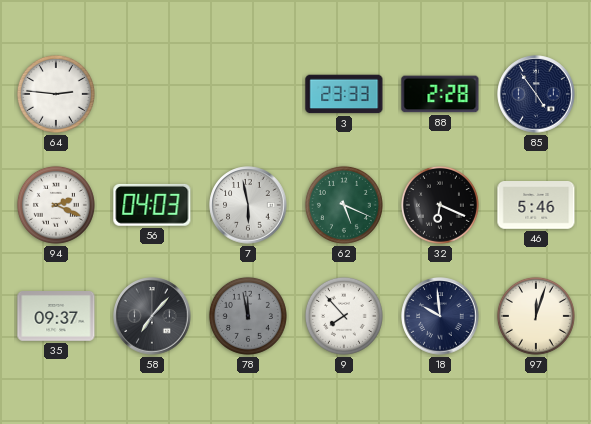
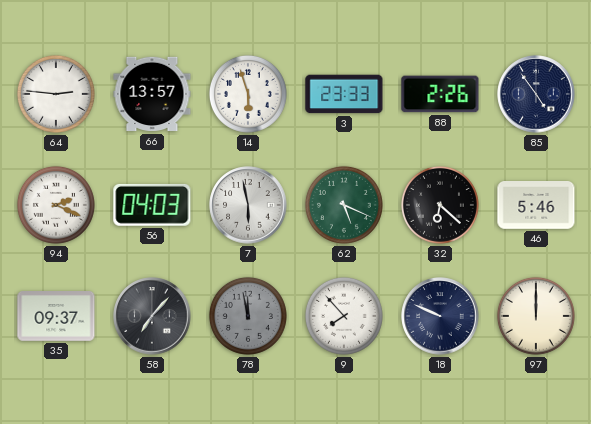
66: none -> 13:57 (152, 94)
14: none -> 5:57 (248, 94)
88: 2:28 -> 2:26 (440, 94)
32: 6:19 -> 6:22 (440, 205)
18: 9:59 -> 9:49 (440, 316)
97: 12:03 -> 12:00 (536, 316)
